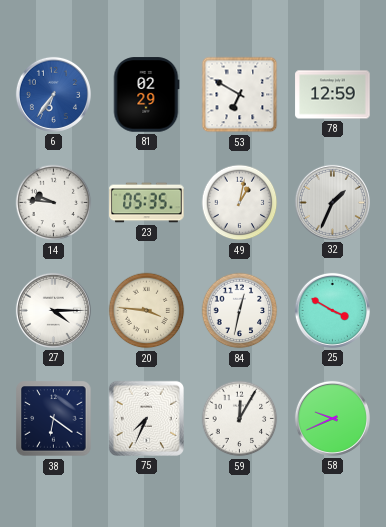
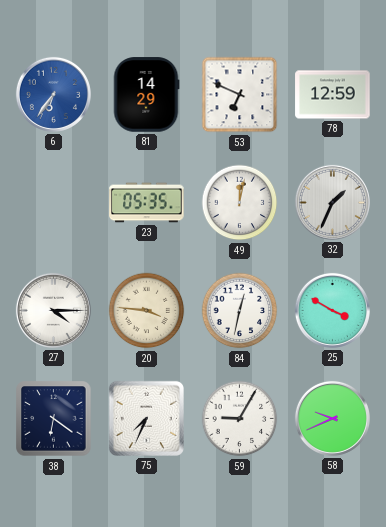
81: 02:29 -> 14:29 (146, 95)
53: 6:50 -> 6:49 (240, 95)
14: 9:46 -> none (54, 203)
49: 1:02 -> 12:02 (240, 203)
59: 12:05 -> 9:05 (240, 419)
